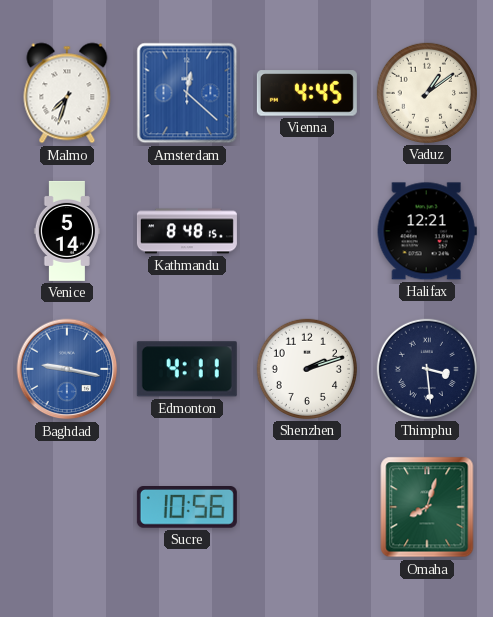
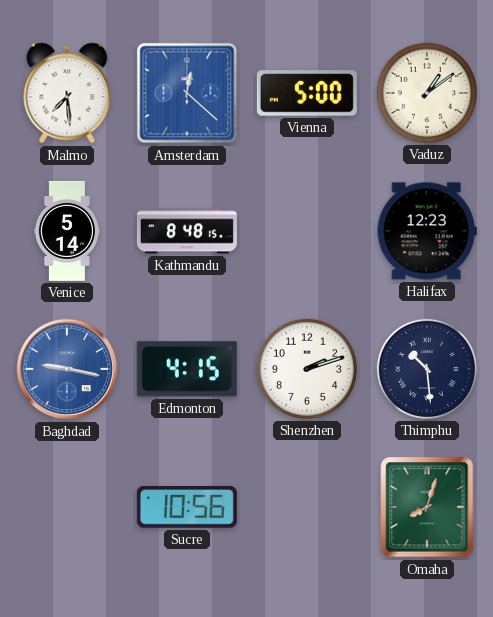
Malmo: 7:33 -> 7:29 (67, 93)
Vienna: 4:45 -> 5:00 (307, 93)
Halifax: 12:21 -> 12:23 (427, 231)
Edmonton: 4:11 -> 4:15 (187, 369)
Thimphu: 3:29 -> 10:29 (427, 369)
